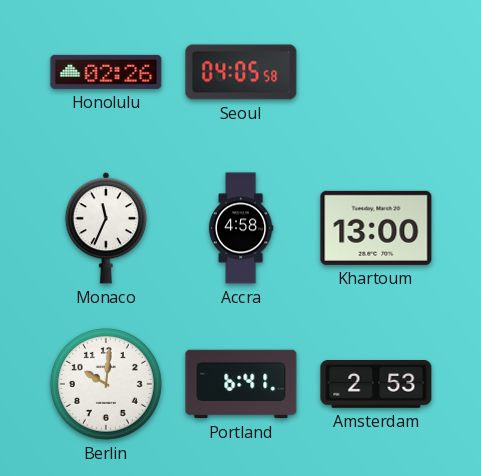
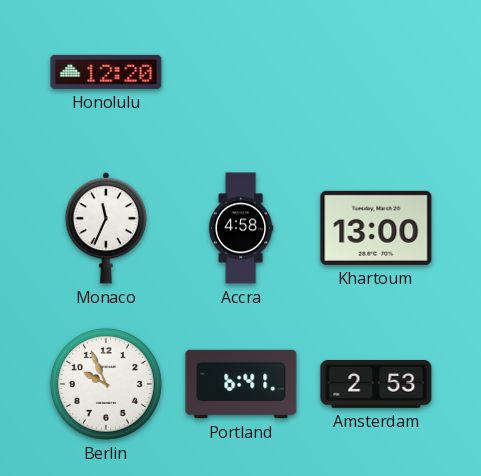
Honolulu: 02:26 -> 12:20 (106, 72)
Seoul: 04:05 -> none (241, 72)
Berlin: 10:01 -> 9:56 (106, 384)
